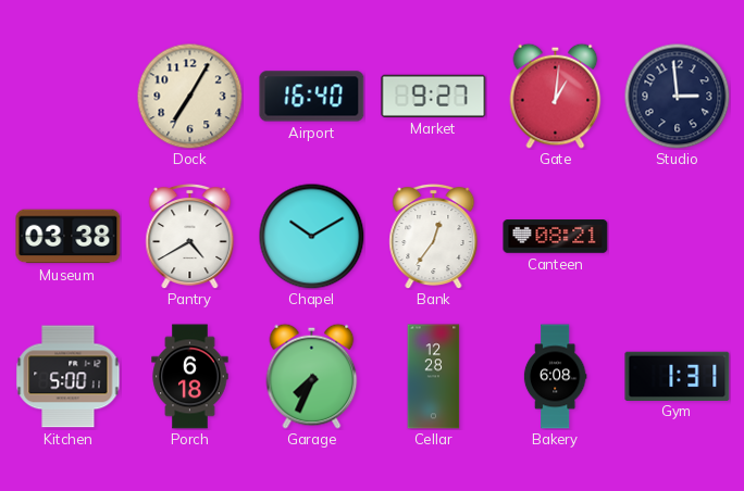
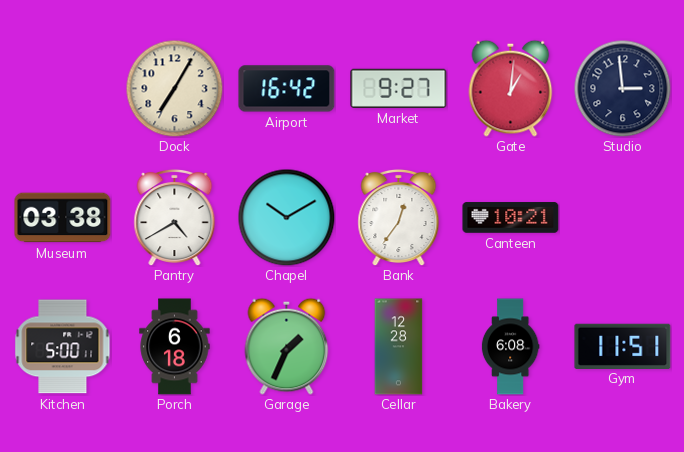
Airport: 16:40 -> 16:42 (287, 89)
Canteen: 08:21 -> 10:21 (511, 218)
Garage: 7:34 -> 1:34 (287, 346)
Gym: 1:31 -> 11:51 (623, 346)
